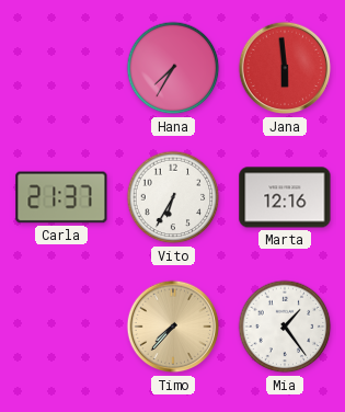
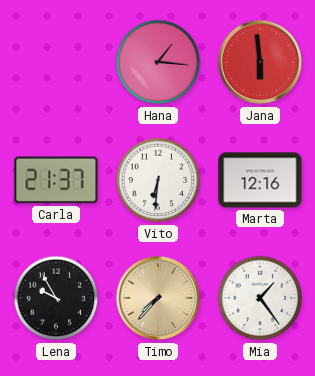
Hana: 7:35 -> 1:16 (158, 62)
Vito: 6:35 -> 6:31 (158, 180)
Lena: none -> 9:55 (56, 298)
